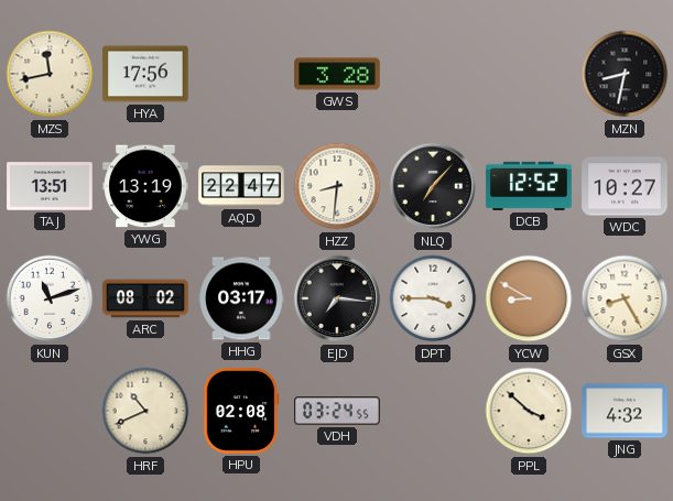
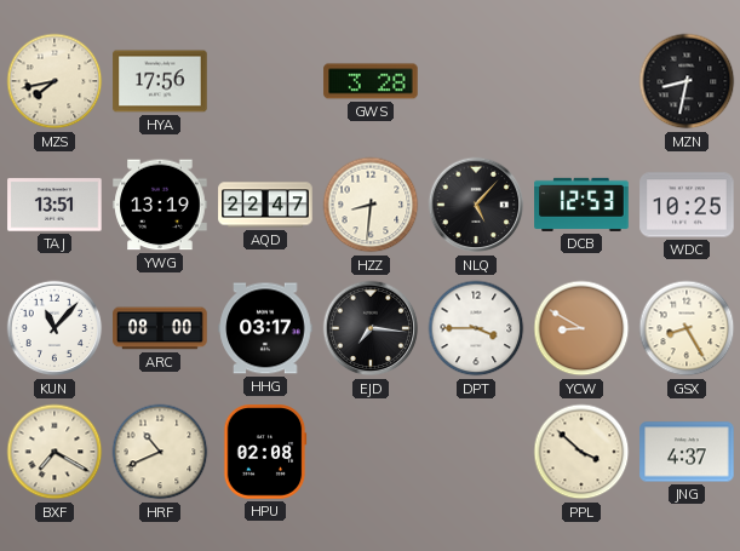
MZS: 11:43 -> 7:43 (55, 81)
NLQ: 7:07 -> 5:07 (476, 205)
DCB: 12:52 -> 12:53 (581, 205)
WDC: 10:27 -> 10:25 (687, 205)
KUN: 11:12 -> 11:07 (55, 328)
ARC: 08:02 -> 08:00 (160, 328)
BXF: none -> 7:20 (55, 452)
VDH: 03:24 -> none (337, 411)
JNG: 4:32 -> 4:37 (687, 452)
